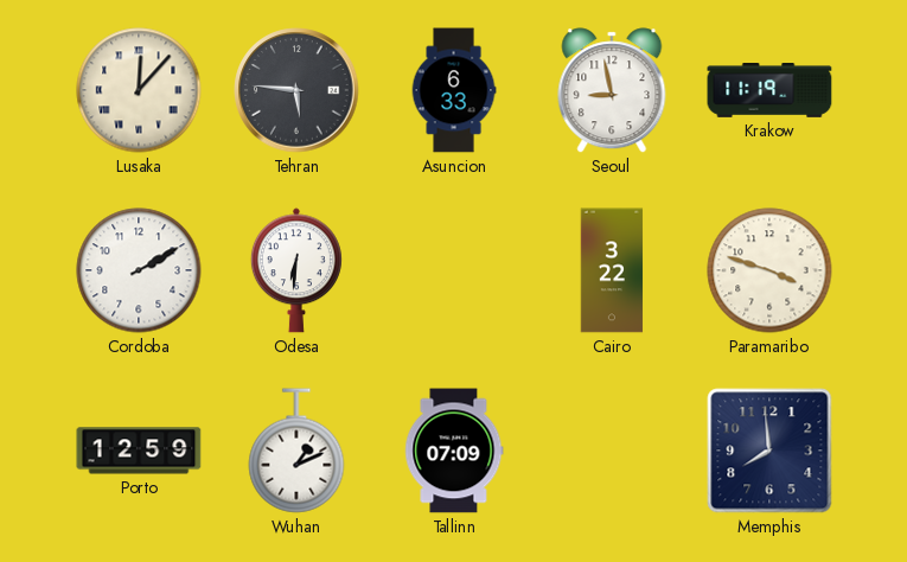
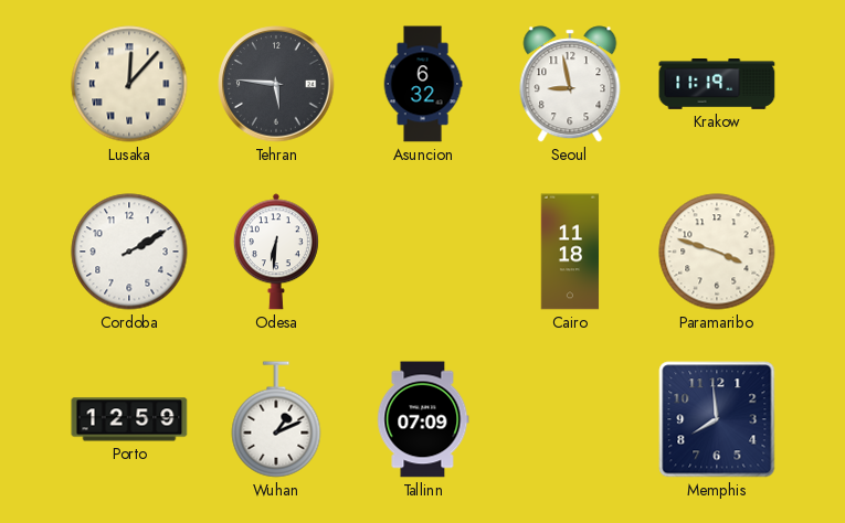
Asuncion: 6:33 -> 6:32 (423, 84)
Cairo: 3:22 -> 11:18 (570, 252)
